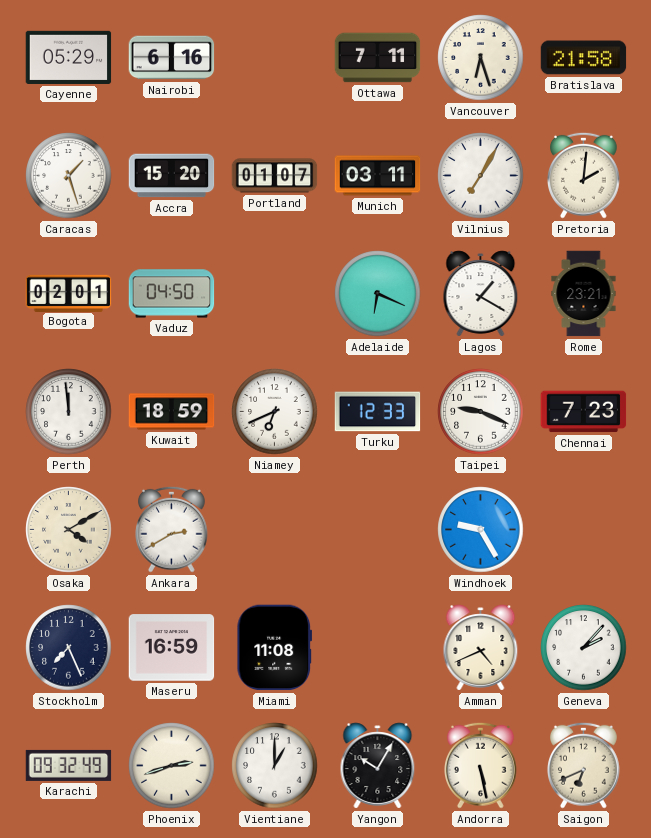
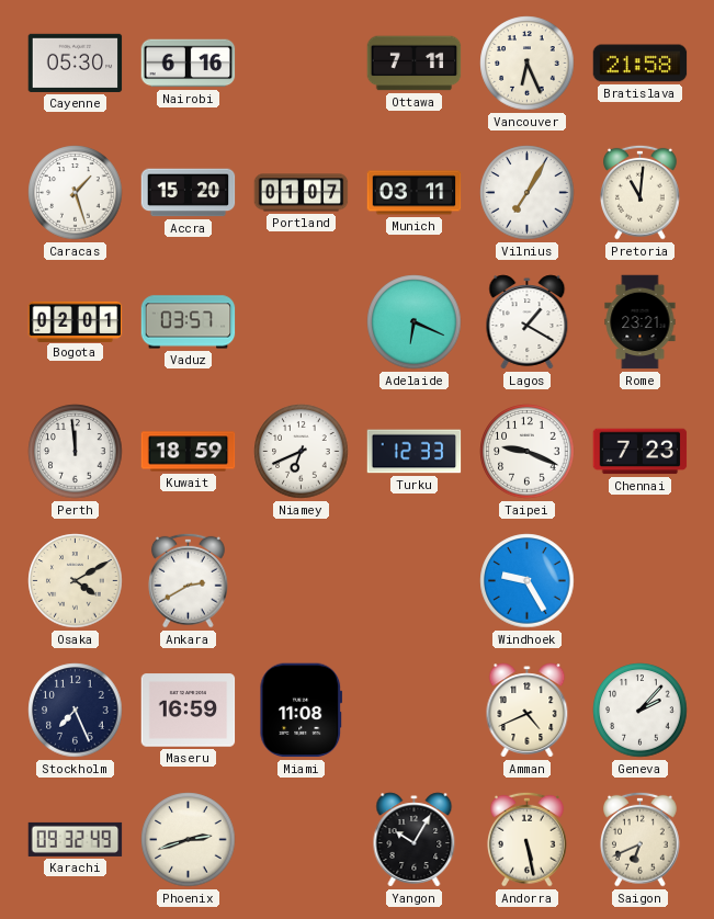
Cayenne: 05:29 -> 05:30 (76, 63)
Vancouver: 6:27 -> 6:26 (528, 64)
Pretoria: 2:01 -> 11:01 (641, 192)
Vaduz: 04:50 -> 03:57 (189, 322)
Vientiane: 1:00 -> none (275, 766)
